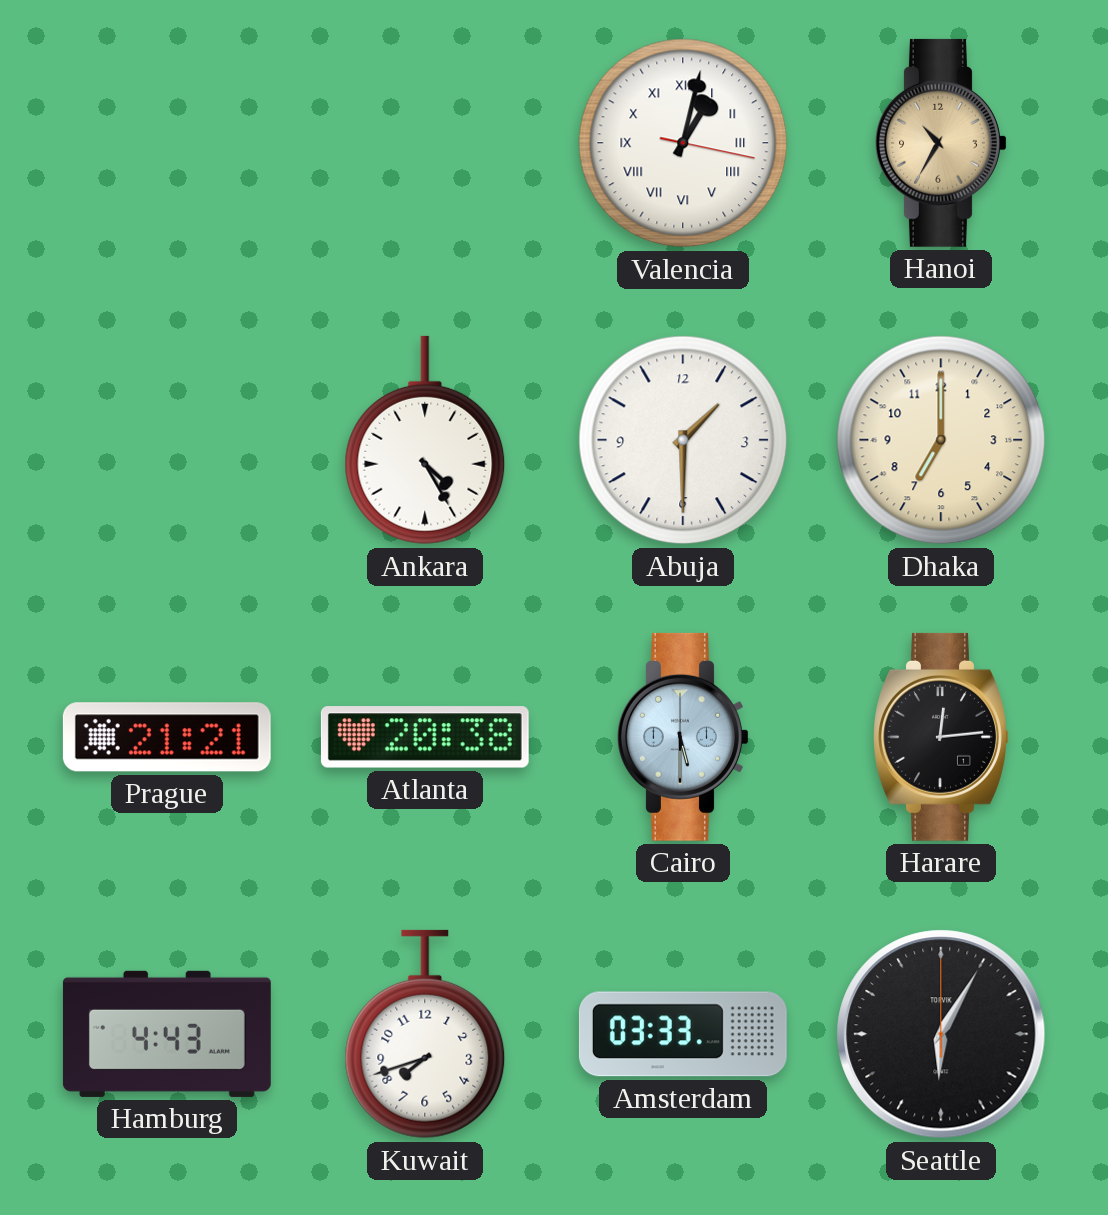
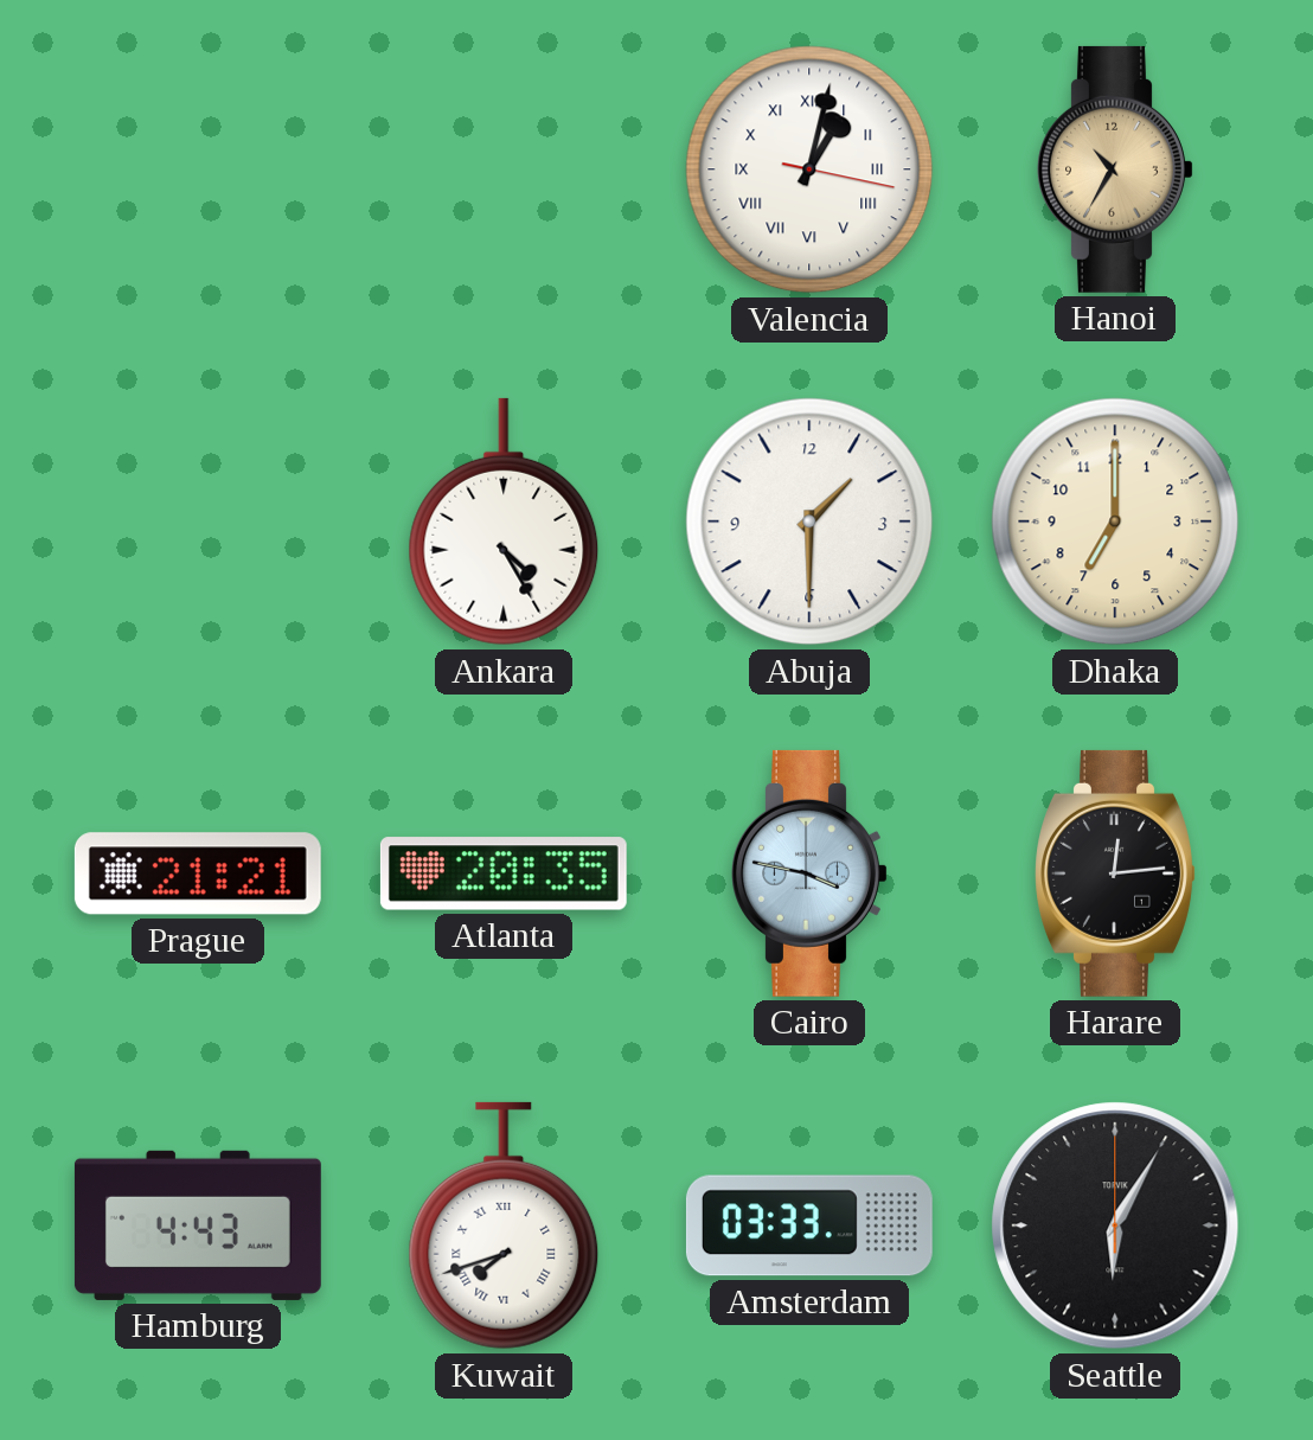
Atlanta: 20:38 -> 20:35 (504, 873)
Cairo: 5:30 -> 3:47 (809, 873)
Kuwait numerals: Arabic -> Roman (504, 1225)
